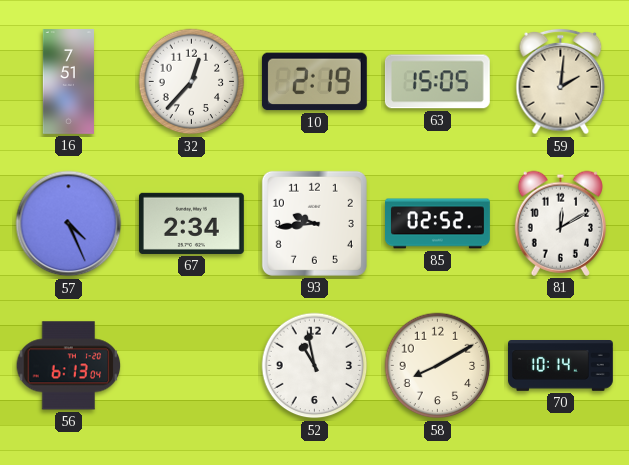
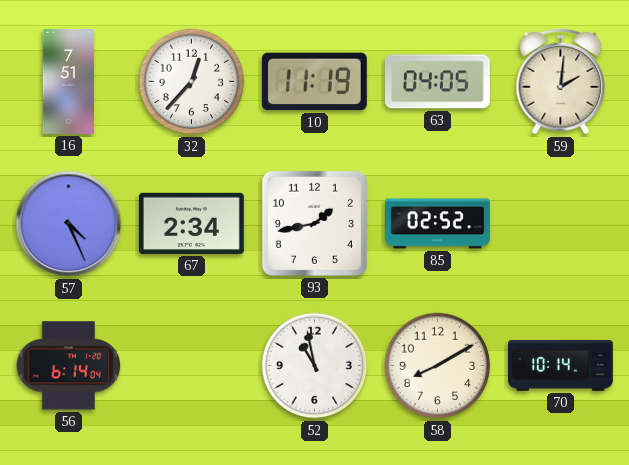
10: 2:19 -> 11:19 (314, 82)
63: 15:05 -> 04:05 (437, 82)
93: 9:44 -> 1:43 (314, 223)
81: 12:10 -> none (560, 223)
56: 6:13 -> 6:14 (69, 366)
